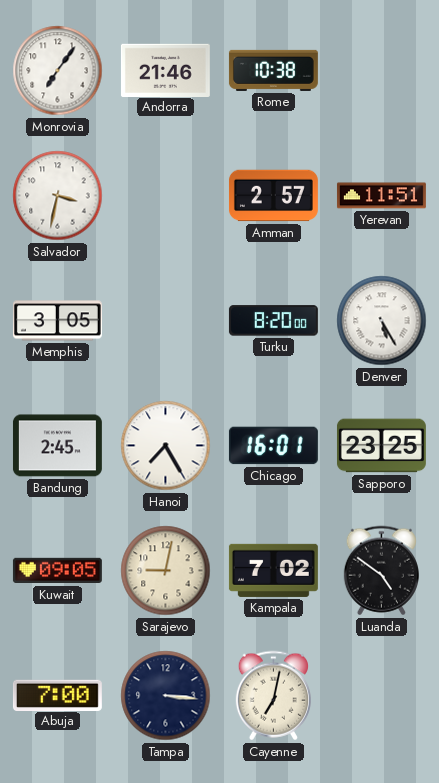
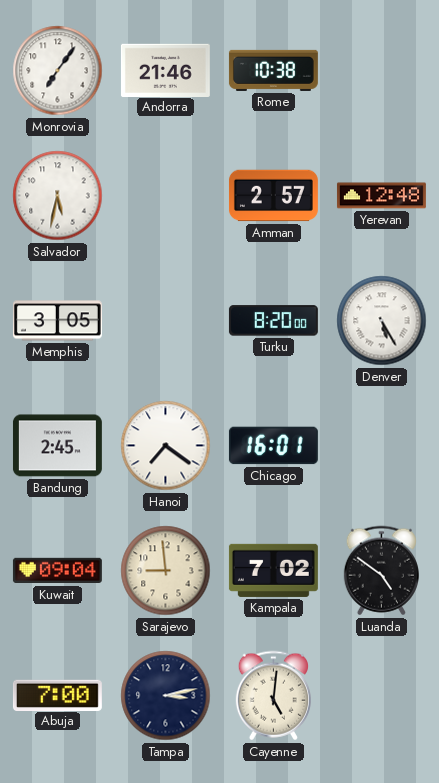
Salvador: 3:32 -> 5:32 (58, 196)
Yerevan: 11:51 -> 12:48 (381, 196)
Hanoi: 7:25 -> 7:21 (166, 446)
Sapporo: 23:25 -> none (381, 446)
Kuwait: 09:05 -> 09:04 (57, 571)
Sarajevo: 9:02 -> 8:59 (166, 571)
Tampa: 3:16 -> 3:13 (166, 696)
Cayenne: 7:02 -> 5:01 (273, 696)
